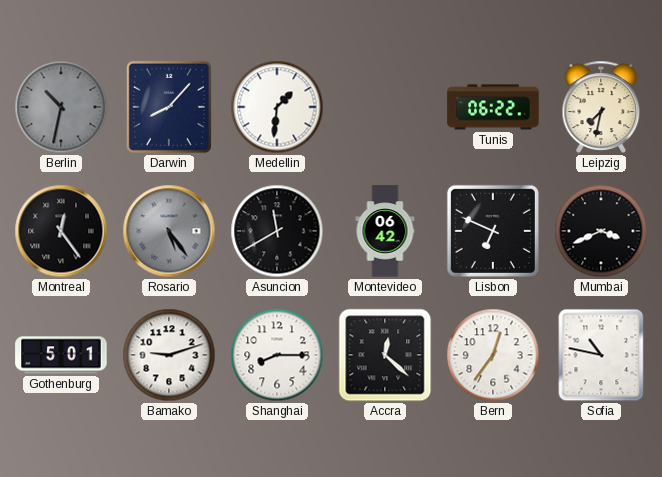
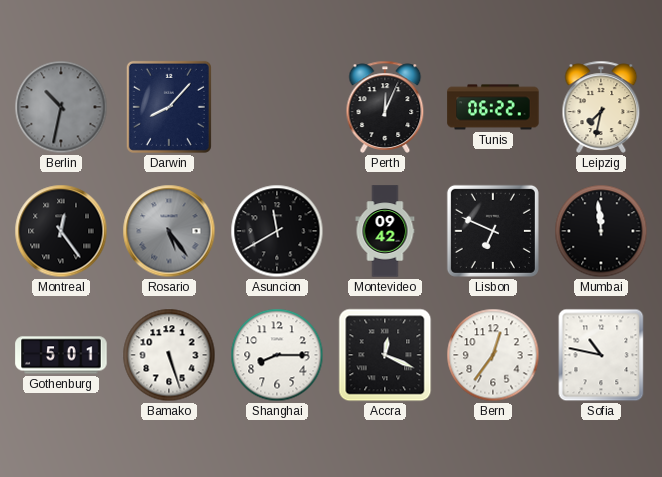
Medellin: 1:31 -> none (277, 107)
Perth: none -> 12:04 (385, 107)
Montevideo: 06:42 -> 09:42 (385, 231)
Mumbai: 3:41 -> 11:59 (601, 231)
Bamako: 9:12 -> 5:27 (169, 355)
Accra: 12:22 -> 12:19 (385, 355)
